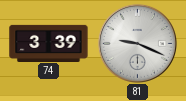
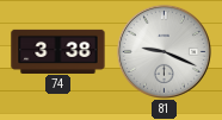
74: 3:39 -> 3:38 (58, 51)
